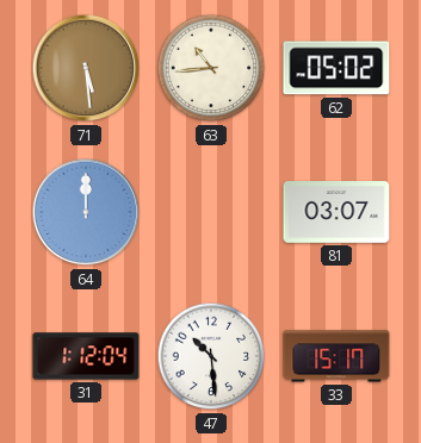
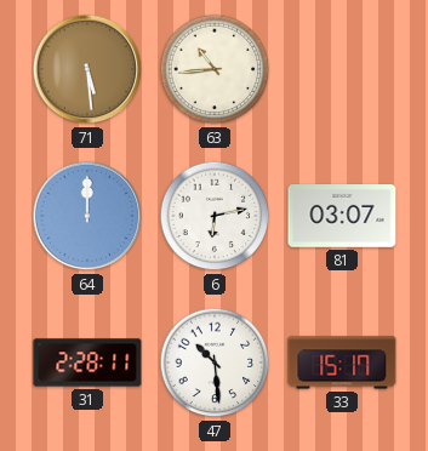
62: 05:02 -> none (336, 68)
6: none -> 6:13 (215, 216)
31: 1:12 -> 2:28 (87, 362)
